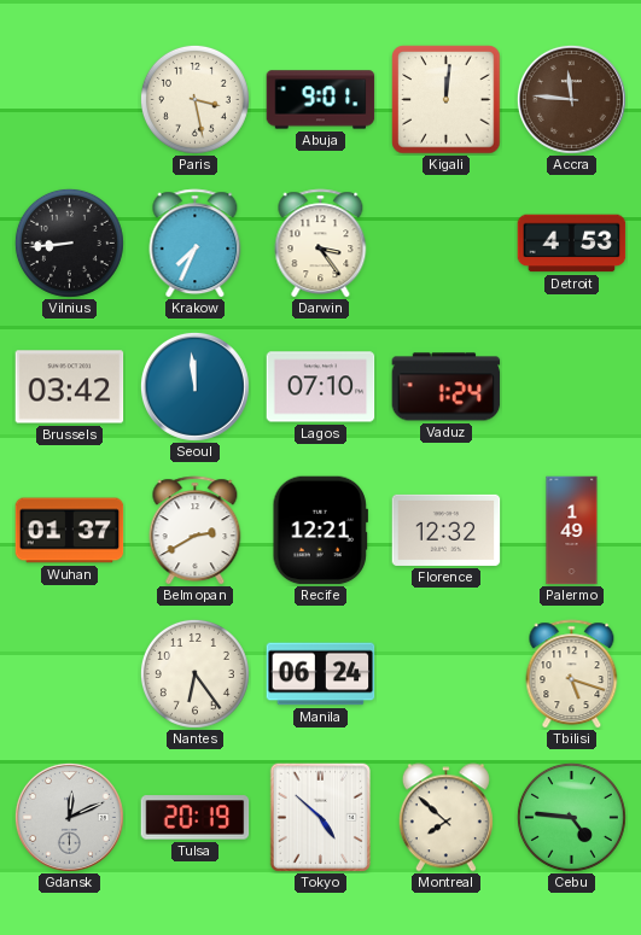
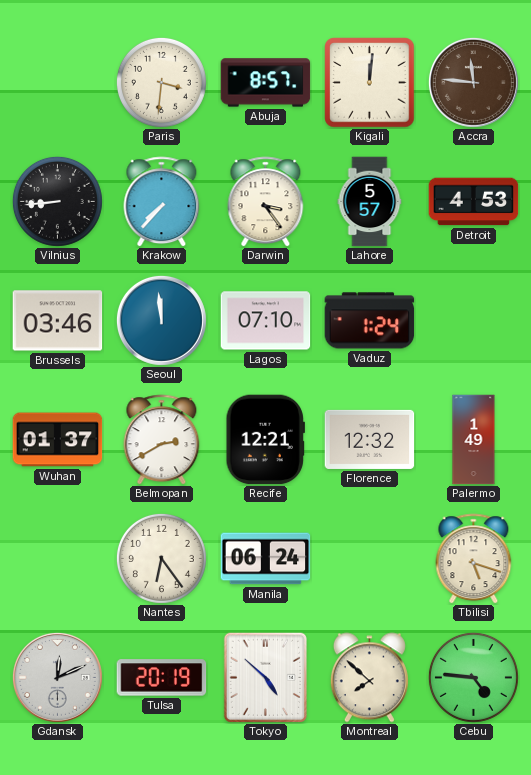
Paris: 3:28 -> 3:31 (161, 82)
Abuja: 9:01 -> 8:57 (266, 83)
Krakow: 7:34 -> 7:37 (162, 202)
Lahore: none -> 5:57 (370, 202)
Brussels: 03:42 -> 03:46 (58, 321)
